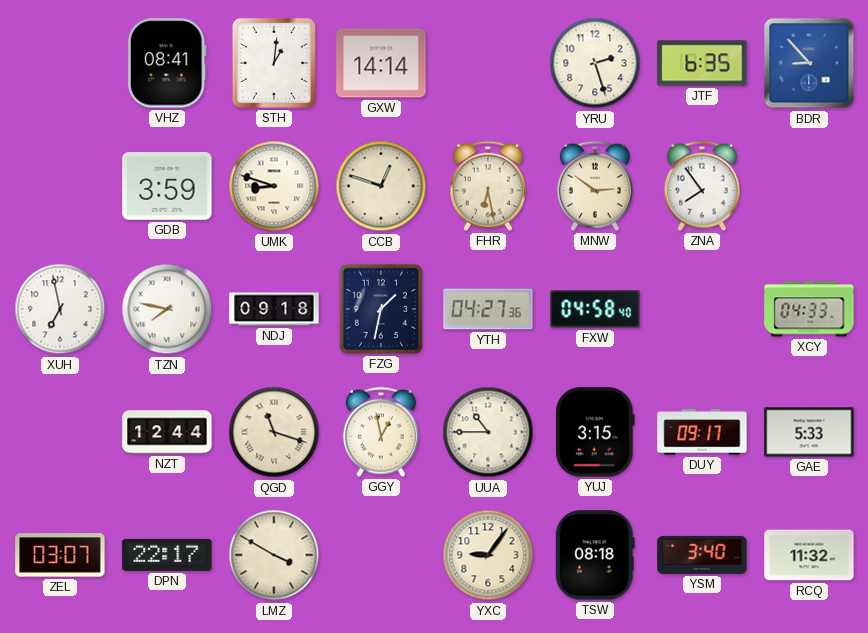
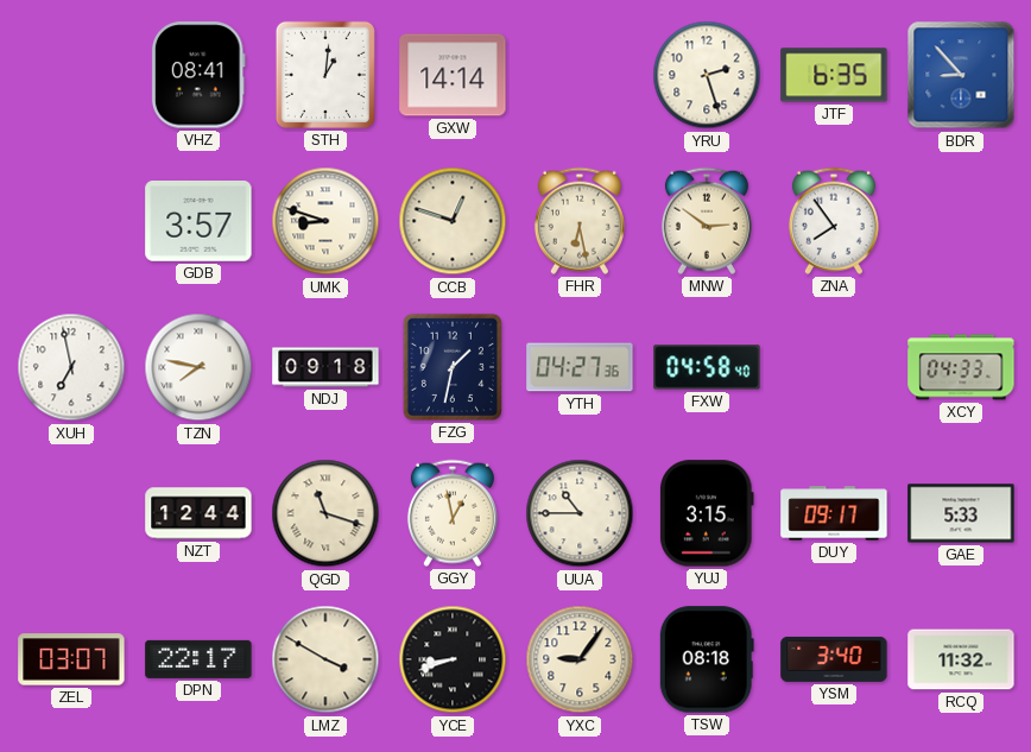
GDB: 3:59 -> 3:57 (198, 222)
YCE: none -> 8:42 (453, 659)
